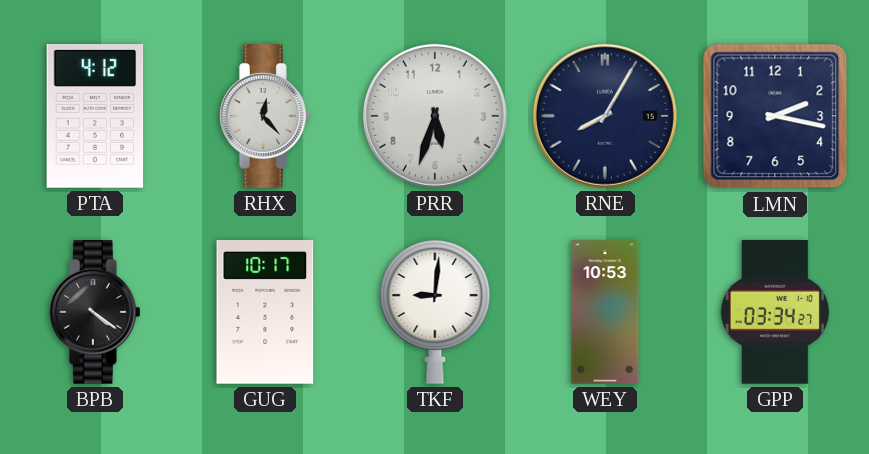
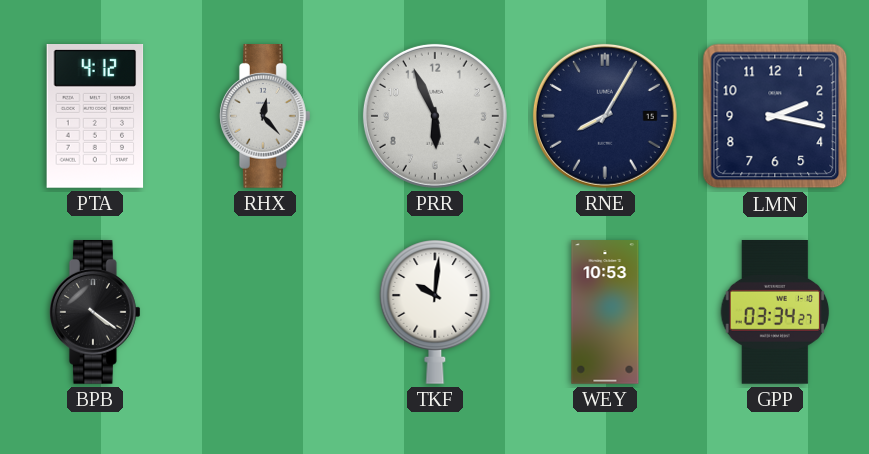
PRR: 5:33 -> 5:56 (435, 116)
GUG: 10:17 -> none (265, 313)
TKF: 9:01 -> 10:01 (435, 312)
